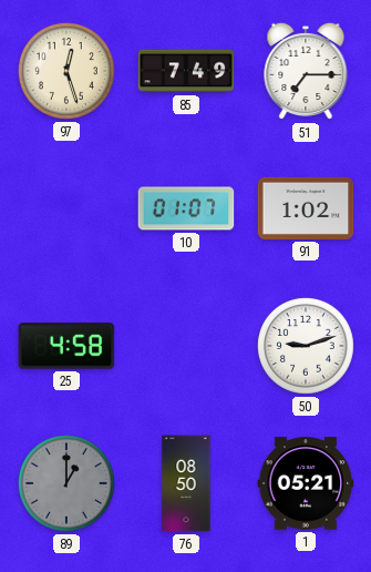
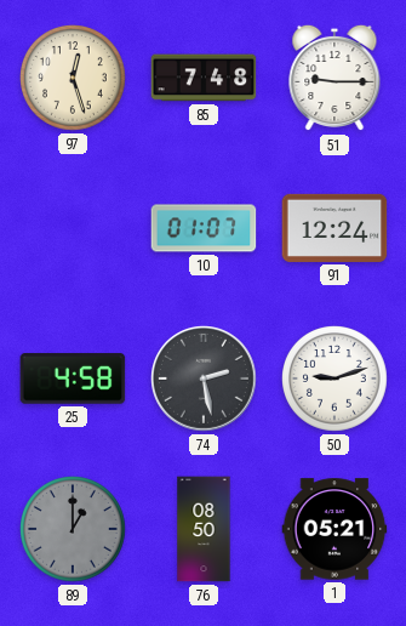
85: 7:49 -> 7:48 (204, 78)
51: 7:15 -> 9:15 (334, 78)
91: 1:02 -> 12:24 (334, 228)
74: none -> 2:28 (205, 380)
